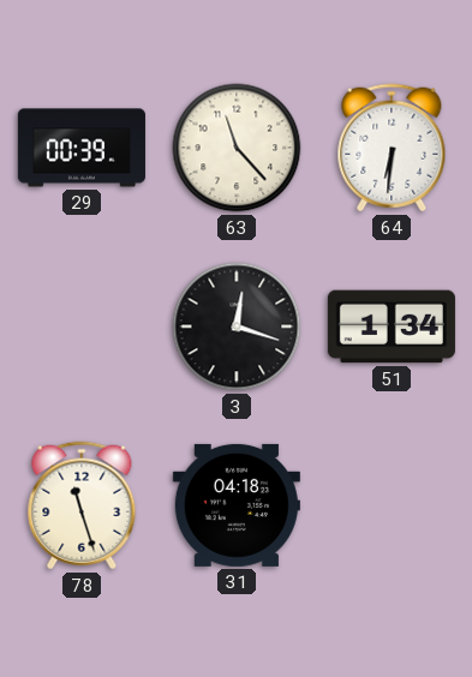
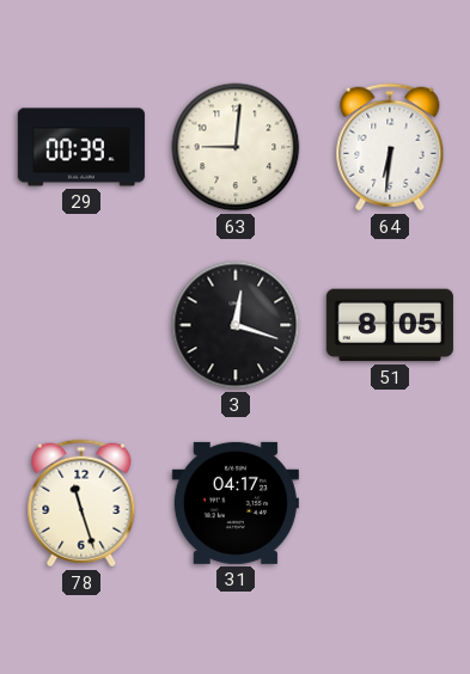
63: 11:23 -> 9:01 (236, 147)
51: 1:34 -> 8:05 (390, 325)
31: 04:18 -> 04:17 (236, 503)
